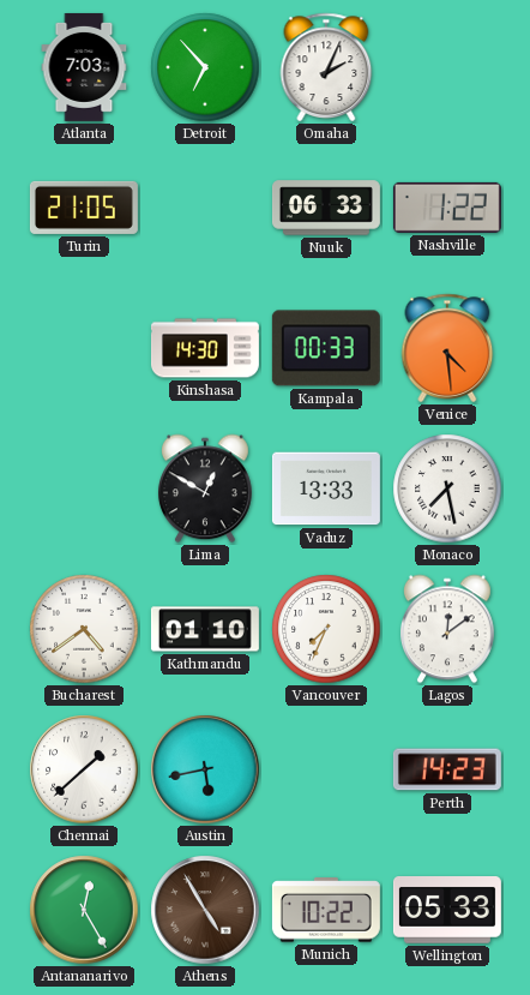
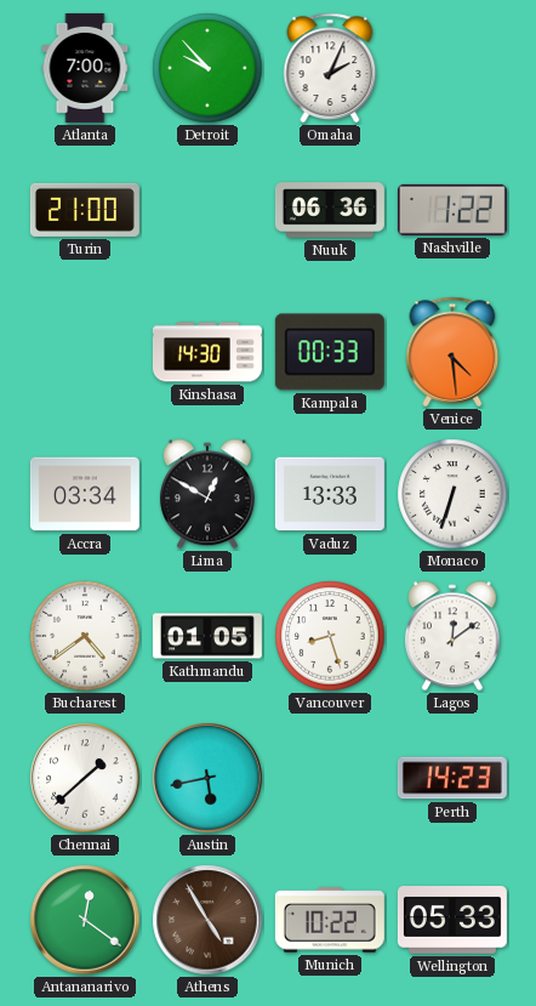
Atlanta: 7:03 -> 7:00 (85, 68)
Detroit: 6:53 -> 9:53 (207, 68)
Turin: 21:05 -> 21:00 (85, 210)
Nuuk: 06:33 -> 06:36 (330, 210)
Accra: none -> 03:34 (85, 494)
Monaco: 7:28 -> 6:33 (452, 494)
Kathmandu: 01:10 -> 01:05 (207, 636)
Vancouver: 7:34 -> 8:27 (330, 636)
Antananarivo: 12:25 -> 12:21 (85, 920)
